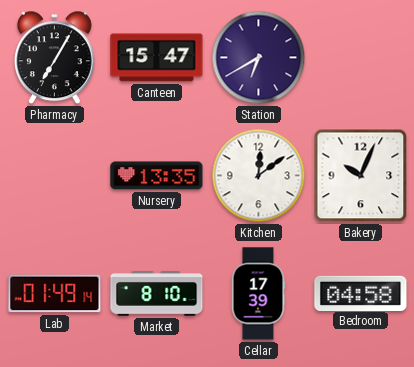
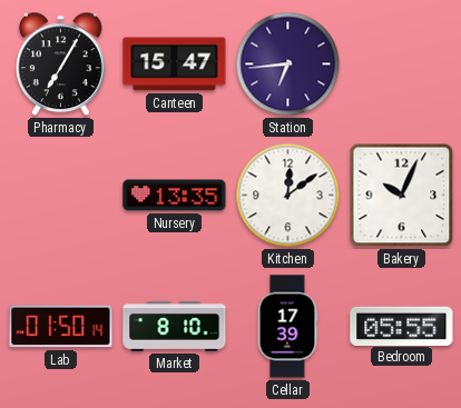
Station: 6:40 -> 6:44 (288, 64)
Lab: 01:49 -> 01:50 (61, 327)
Bedroom: 04:58 -> 05:55 (402, 326)
